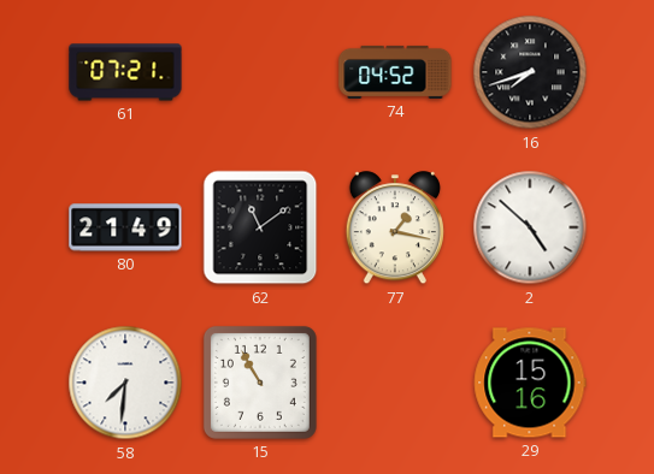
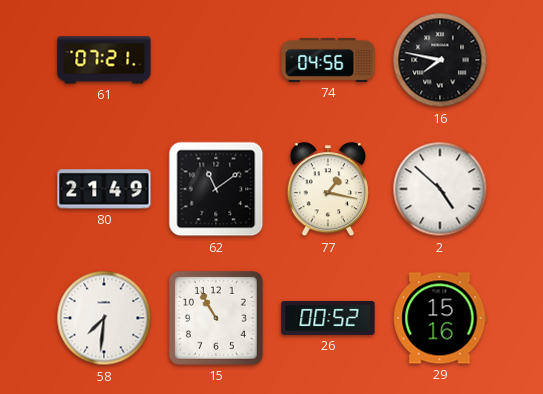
74: 04:52 -> 04:56 (328, 60)
16: 7:42 -> 7:47 (440, 60)
26: none -> 00:52 (328, 318)
